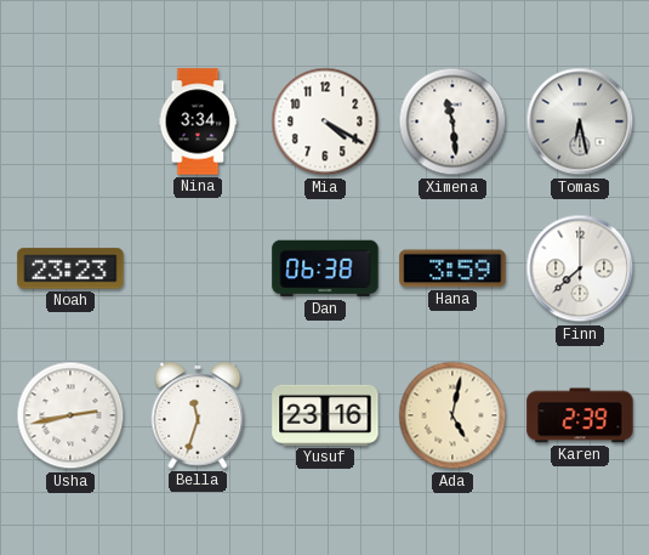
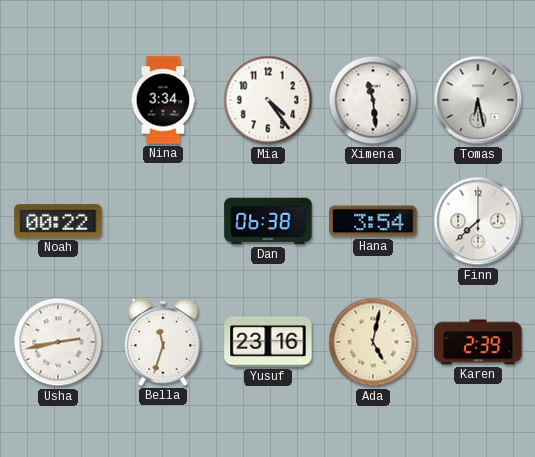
Mia: 4:20 -> 4:24 (268, 100)
Noah: 23:23 -> 00:22 (58, 221)
Hana: 3:59 -> 3:54 (373, 221)
